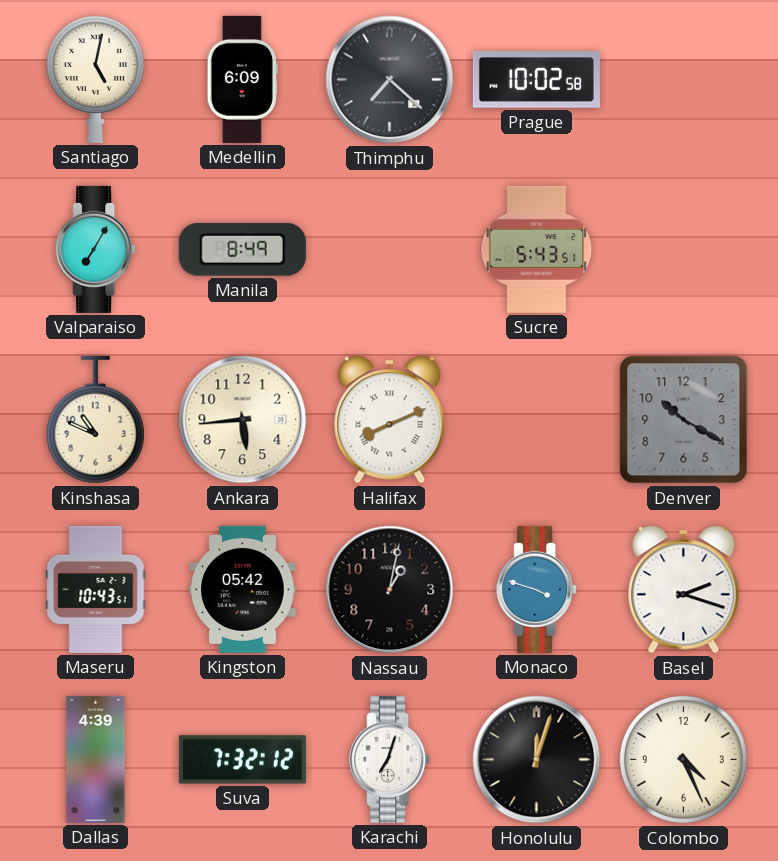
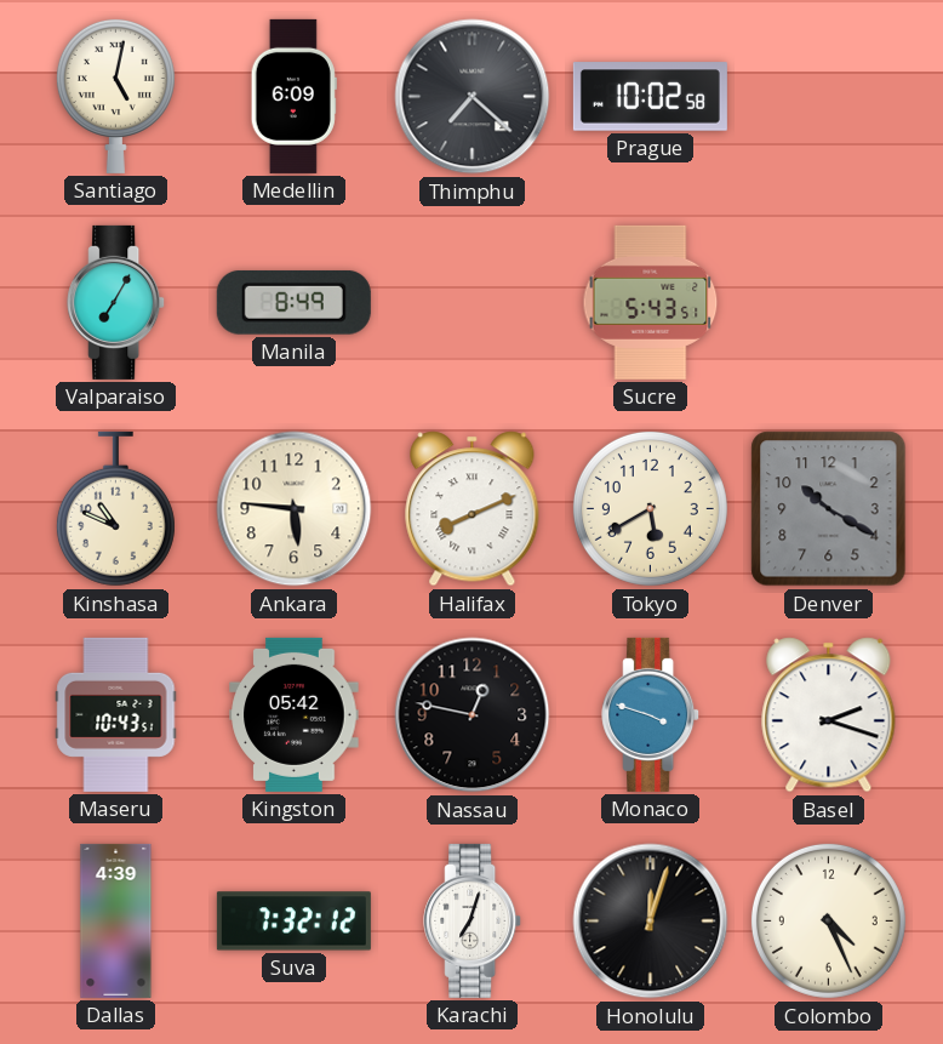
Ankara: 5:44 -> 5:46 (295, 509)
Tokyo: none -> 5:40 (650, 508)
Nassau: 1:02 -> 12:47 (473, 715)
